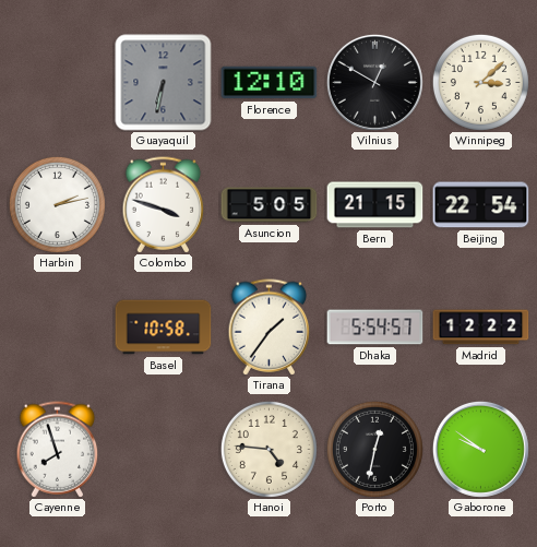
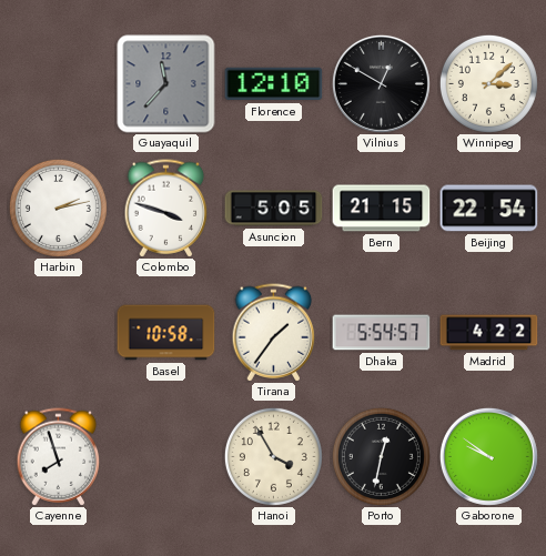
Guayaquil: 6:32 -> 11:37 (166, 84)
Madrid: 12:22 -> 4:22 (489, 333)
Hanoi: 4:46 -> 3:55 (273, 456)
